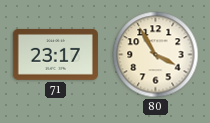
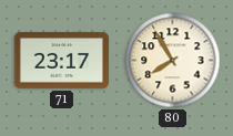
80: 3:55 -> 7:55 (173, 61)
